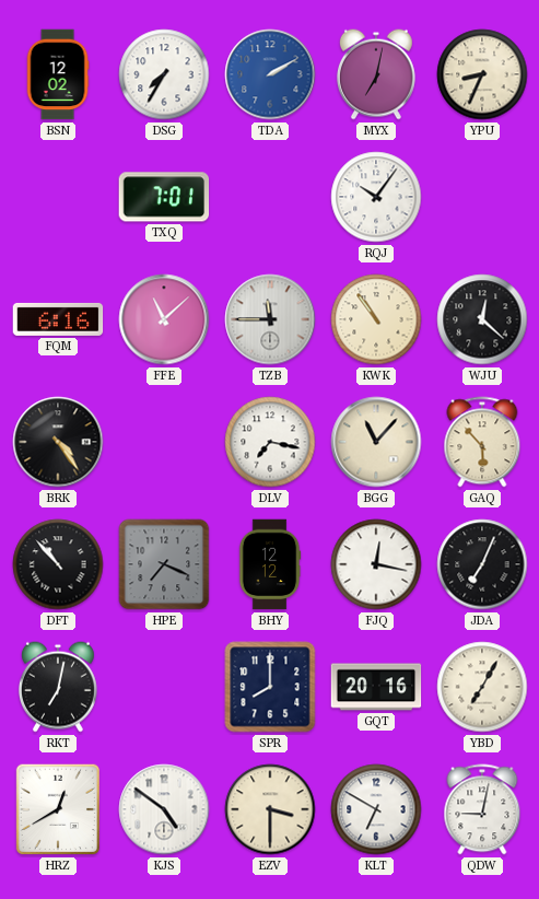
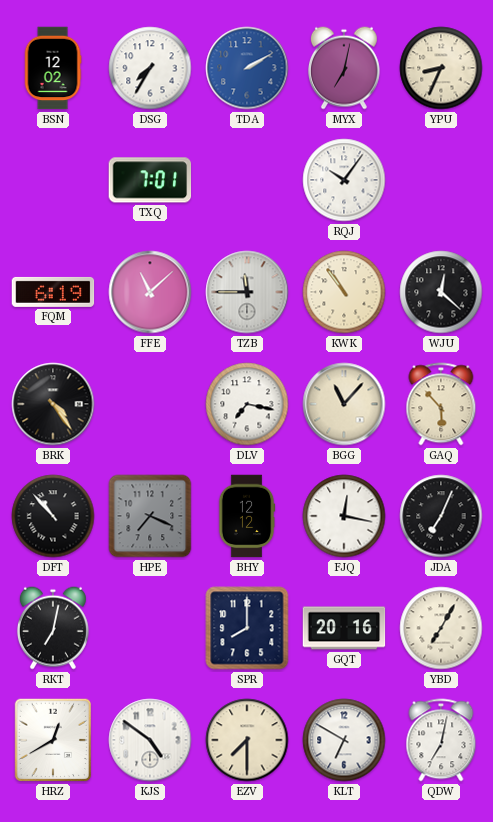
FQM: 6:16 -> 6:19 (53, 292)
EZV: 3:30 -> 7:30 (247, 740)
QDW: 9:02 -> 7:02 (441, 740)
